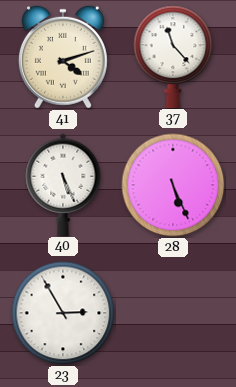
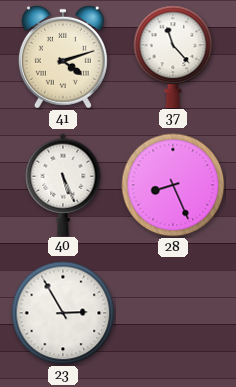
28: 5:26 -> 8:26 (173, 185)
